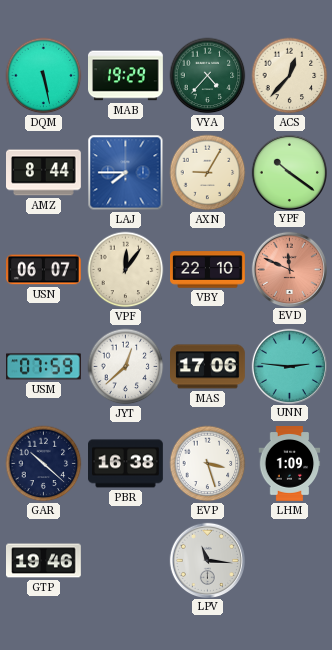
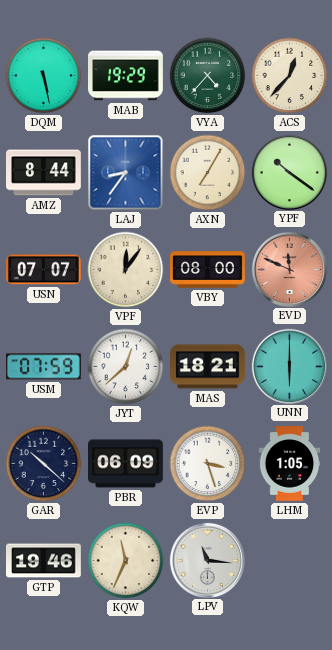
LAJ: 7:45 -> 8:36 (126, 173)
AXN: 9:05 -> 7:05 (208, 173)
USN: 06:07 -> 07:07 (44, 270)
VBY: 22:10 -> 08:00 (208, 270)
MAS: 17:06 -> 18:21 (208, 367)
UNN: 2:46 -> 6:00 (289, 366)
PBR: 16:38 -> 06:09 (126, 464)
LHM: 1:09 -> 1:05 (290, 464)
KQW: none -> 11:34 (126, 561)
